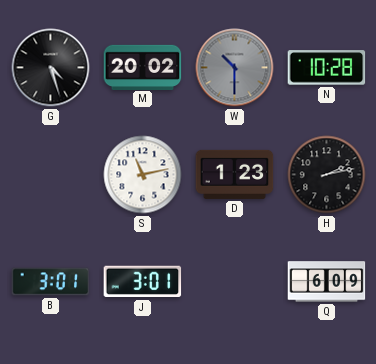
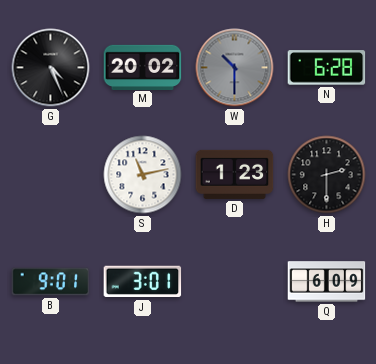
G: 4:27 -> 4:26 (51, 68)
N: 10:28 -> 6:28 (327, 68)
H: 2:13 -> 2:30 (327, 175)
B: 3:01 -> 9:01 (51, 282)
